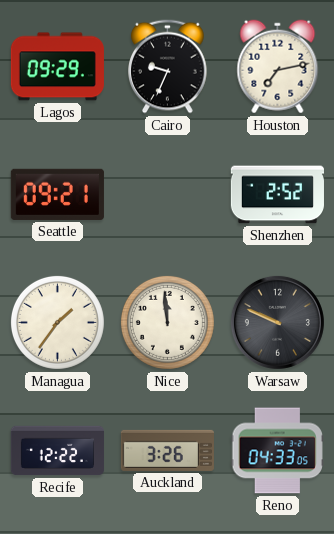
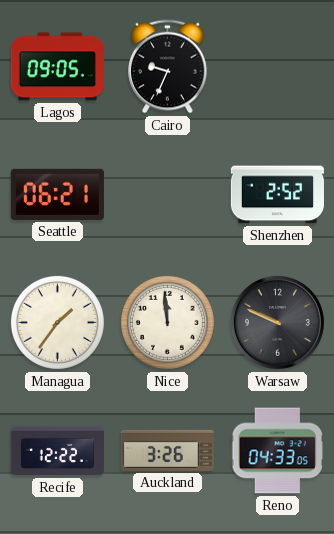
Lagos: 09:29 -> 09:05 (57, 67)
Houston: 7:13 -> none (278, 67)
Seattle: 09:21 -> 06:21 (57, 194)
